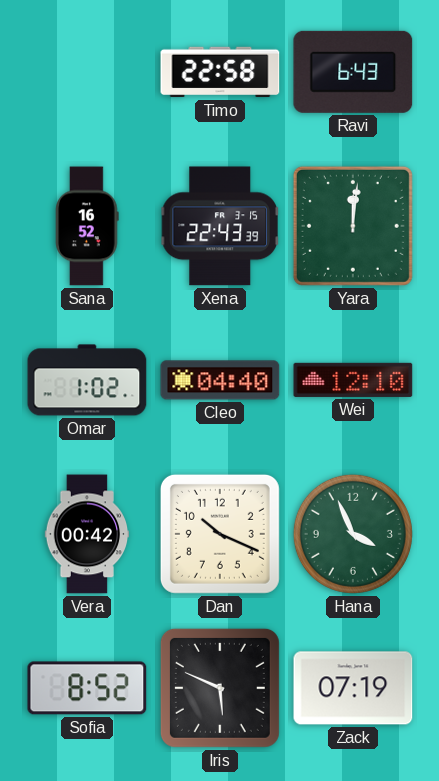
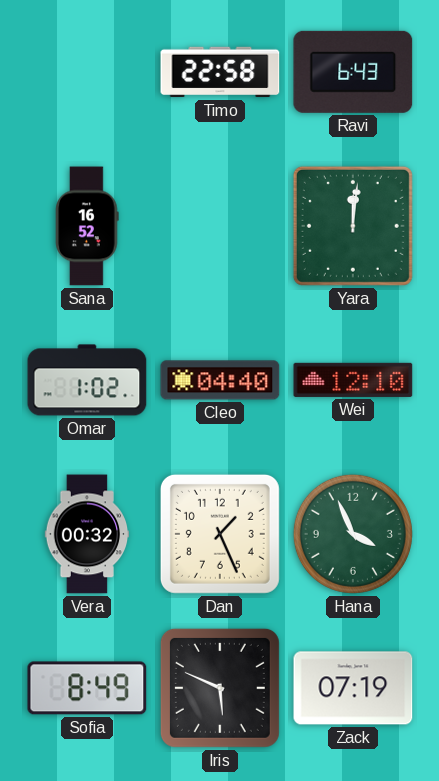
Xena: 22:43 -> none (220, 226)
Vera: 00:42 -> 00:32 (87, 534)
Dan: 10:19 -> 1:26 (220, 534)
Sofia: 8:52 -> 8:49 (87, 688)
